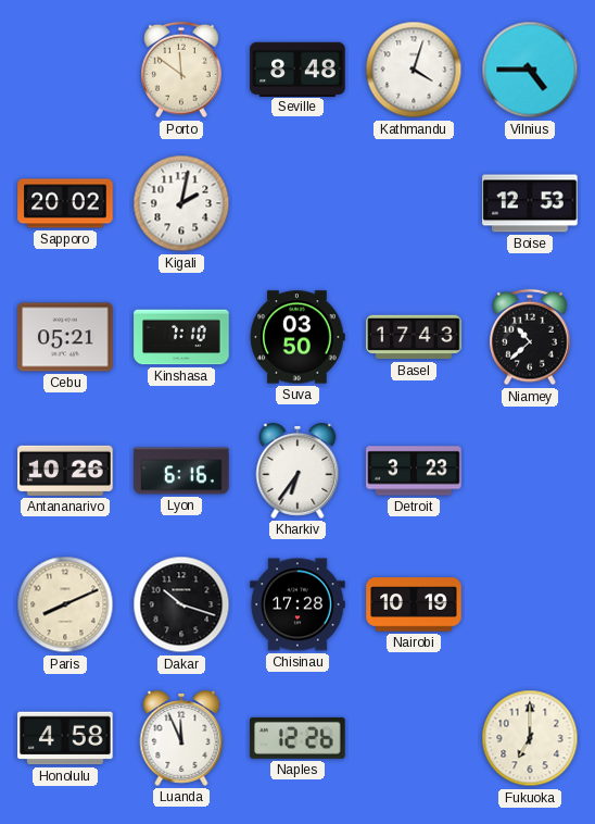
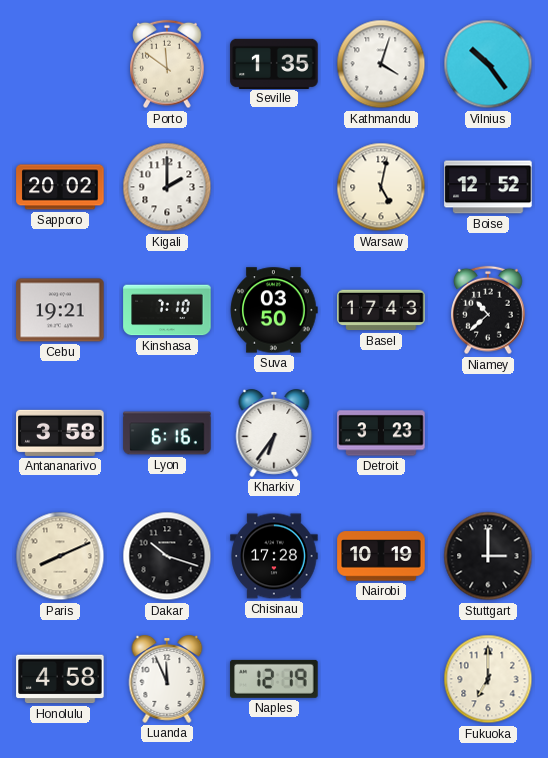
Seville: 8:48 -> 1:35 (274, 63)
Vilnius: 4:45 -> 10:24 (488, 64)
Kigali: 2:02 -> 2:00 (167, 187)
Warsaw: none -> 5:02 (381, 187)
Boise: 12:53 -> 12:52 (488, 187)
Cebu: 05:21 -> 19:21 (60, 310)
Antananarivo: 10:26 -> 3:58 (60, 433)
Stuttgart: none -> 3:00 (488, 556)
Naples: 12:26 -> 12:19 (274, 679)
